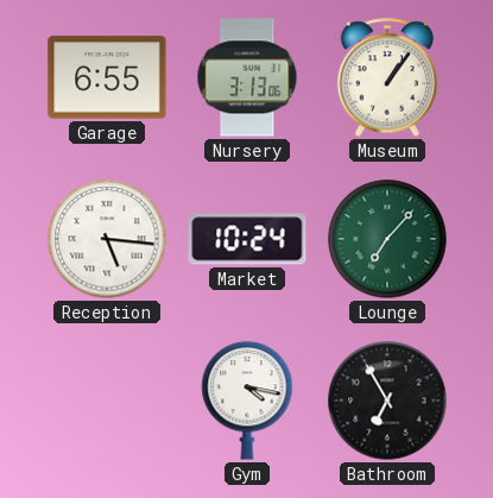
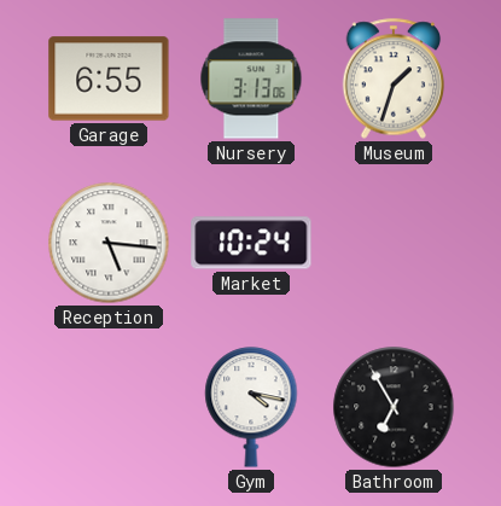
Museum: 1:06 -> 1:33 (394, 78)
Lounge: 7:07 -> none (387, 239)
